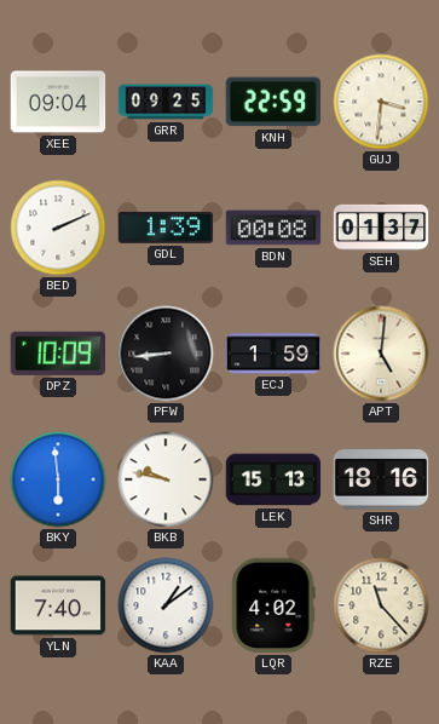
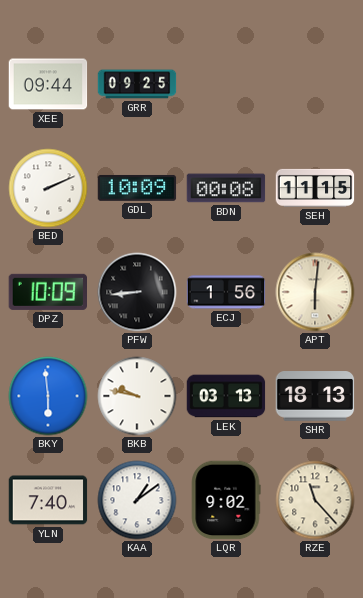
XEE: 09:04 -> 09:44 (48, 84)
KNH: 22:59 -> none (273, 102)
GUJ: 3:31 -> none (381, 102)
GDL: 1:39 -> 10:09 (137, 188)
SEH: 01:37 -> 11:15 (315, 188)
ECJ: 1:59 -> 1:56 (226, 292)
APT: 5:01 -> 6:01 (315, 292)
LEK: 15:13 -> 03:13 (226, 396)
SHR: 18:16 -> 18:13 (315, 396)
LQR: 4:02 -> 9:02 (226, 500)
